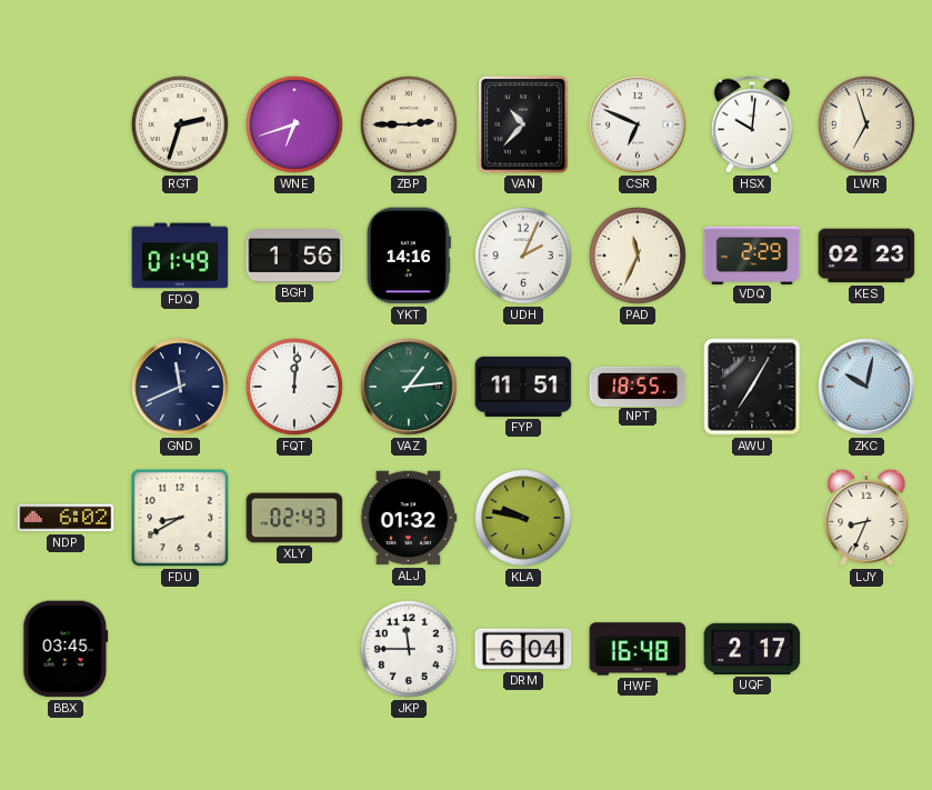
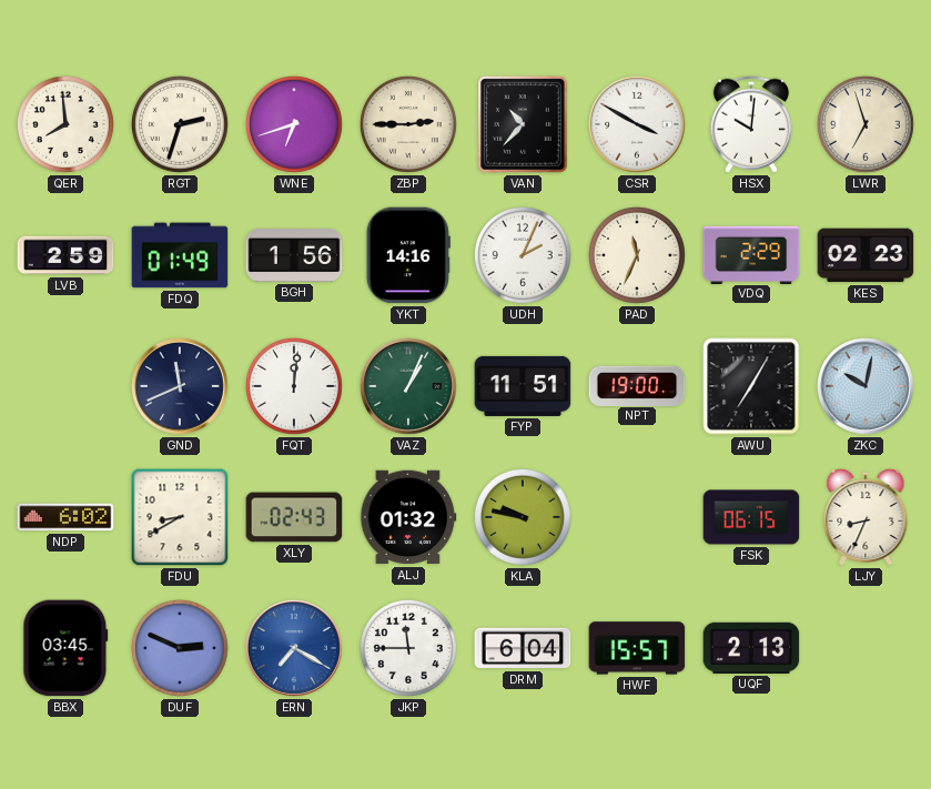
QER: none -> 7:59 (65, 124)
CSR: 6:49 -> 3:50 (638, 125)
LVB: none -> 2:59 (65, 255)
VAZ: 1:14 -> 1:04 (409, 387)
NPT: 18:55 -> 19:00 (637, 385)
FSK: none -> 06:15 (751, 517)
DUF: none -> 2:49 (180, 648)
ERN: none -> 7:20 (295, 649)
HWF: 16:48 -> 15:57 (637, 648)
UQF: 2:17 -> 2:13 (751, 648)
